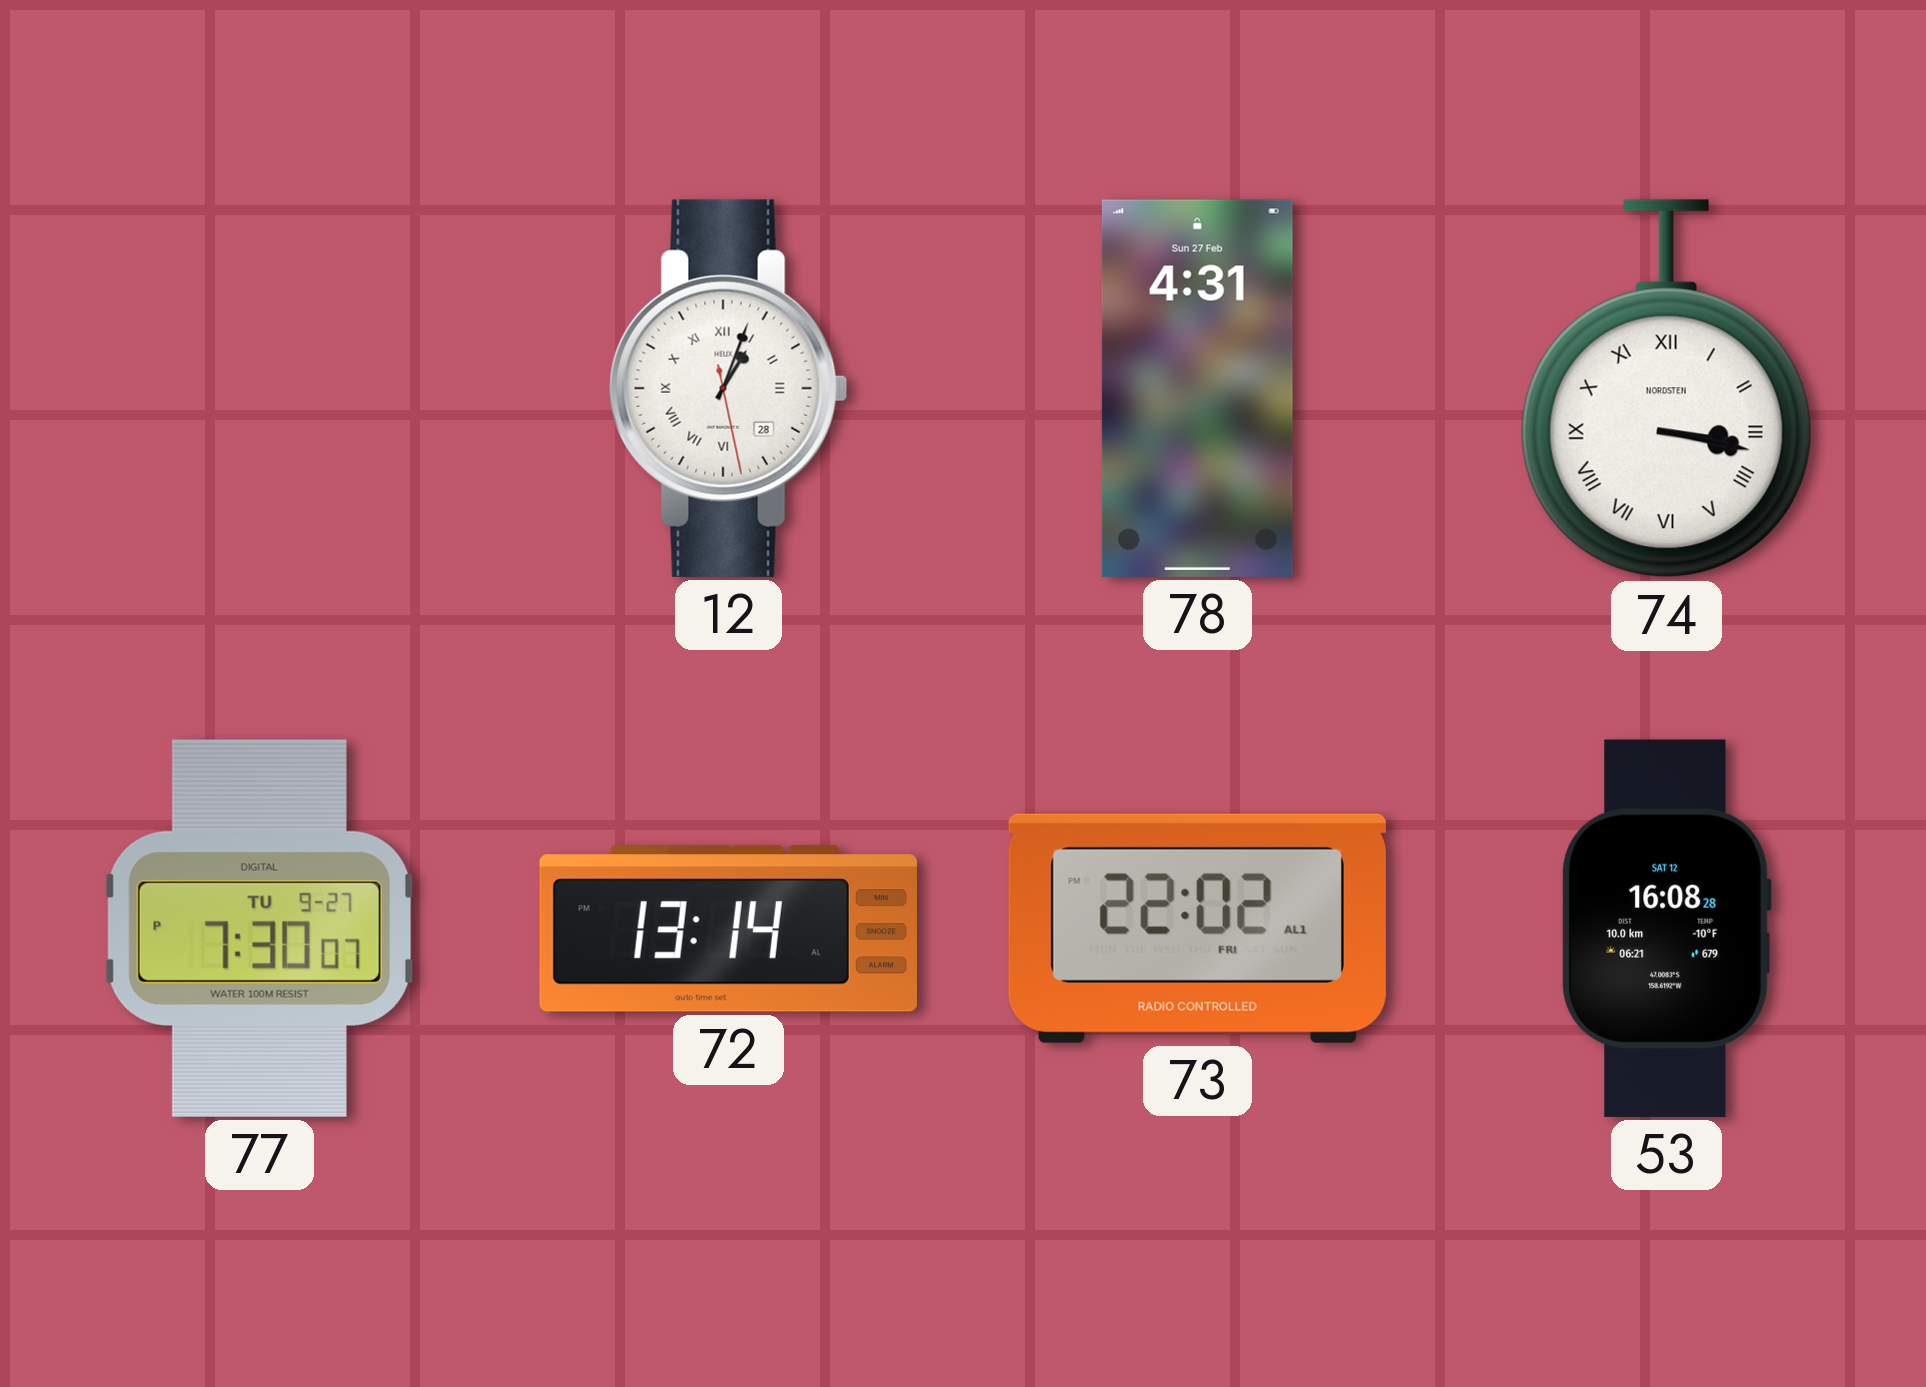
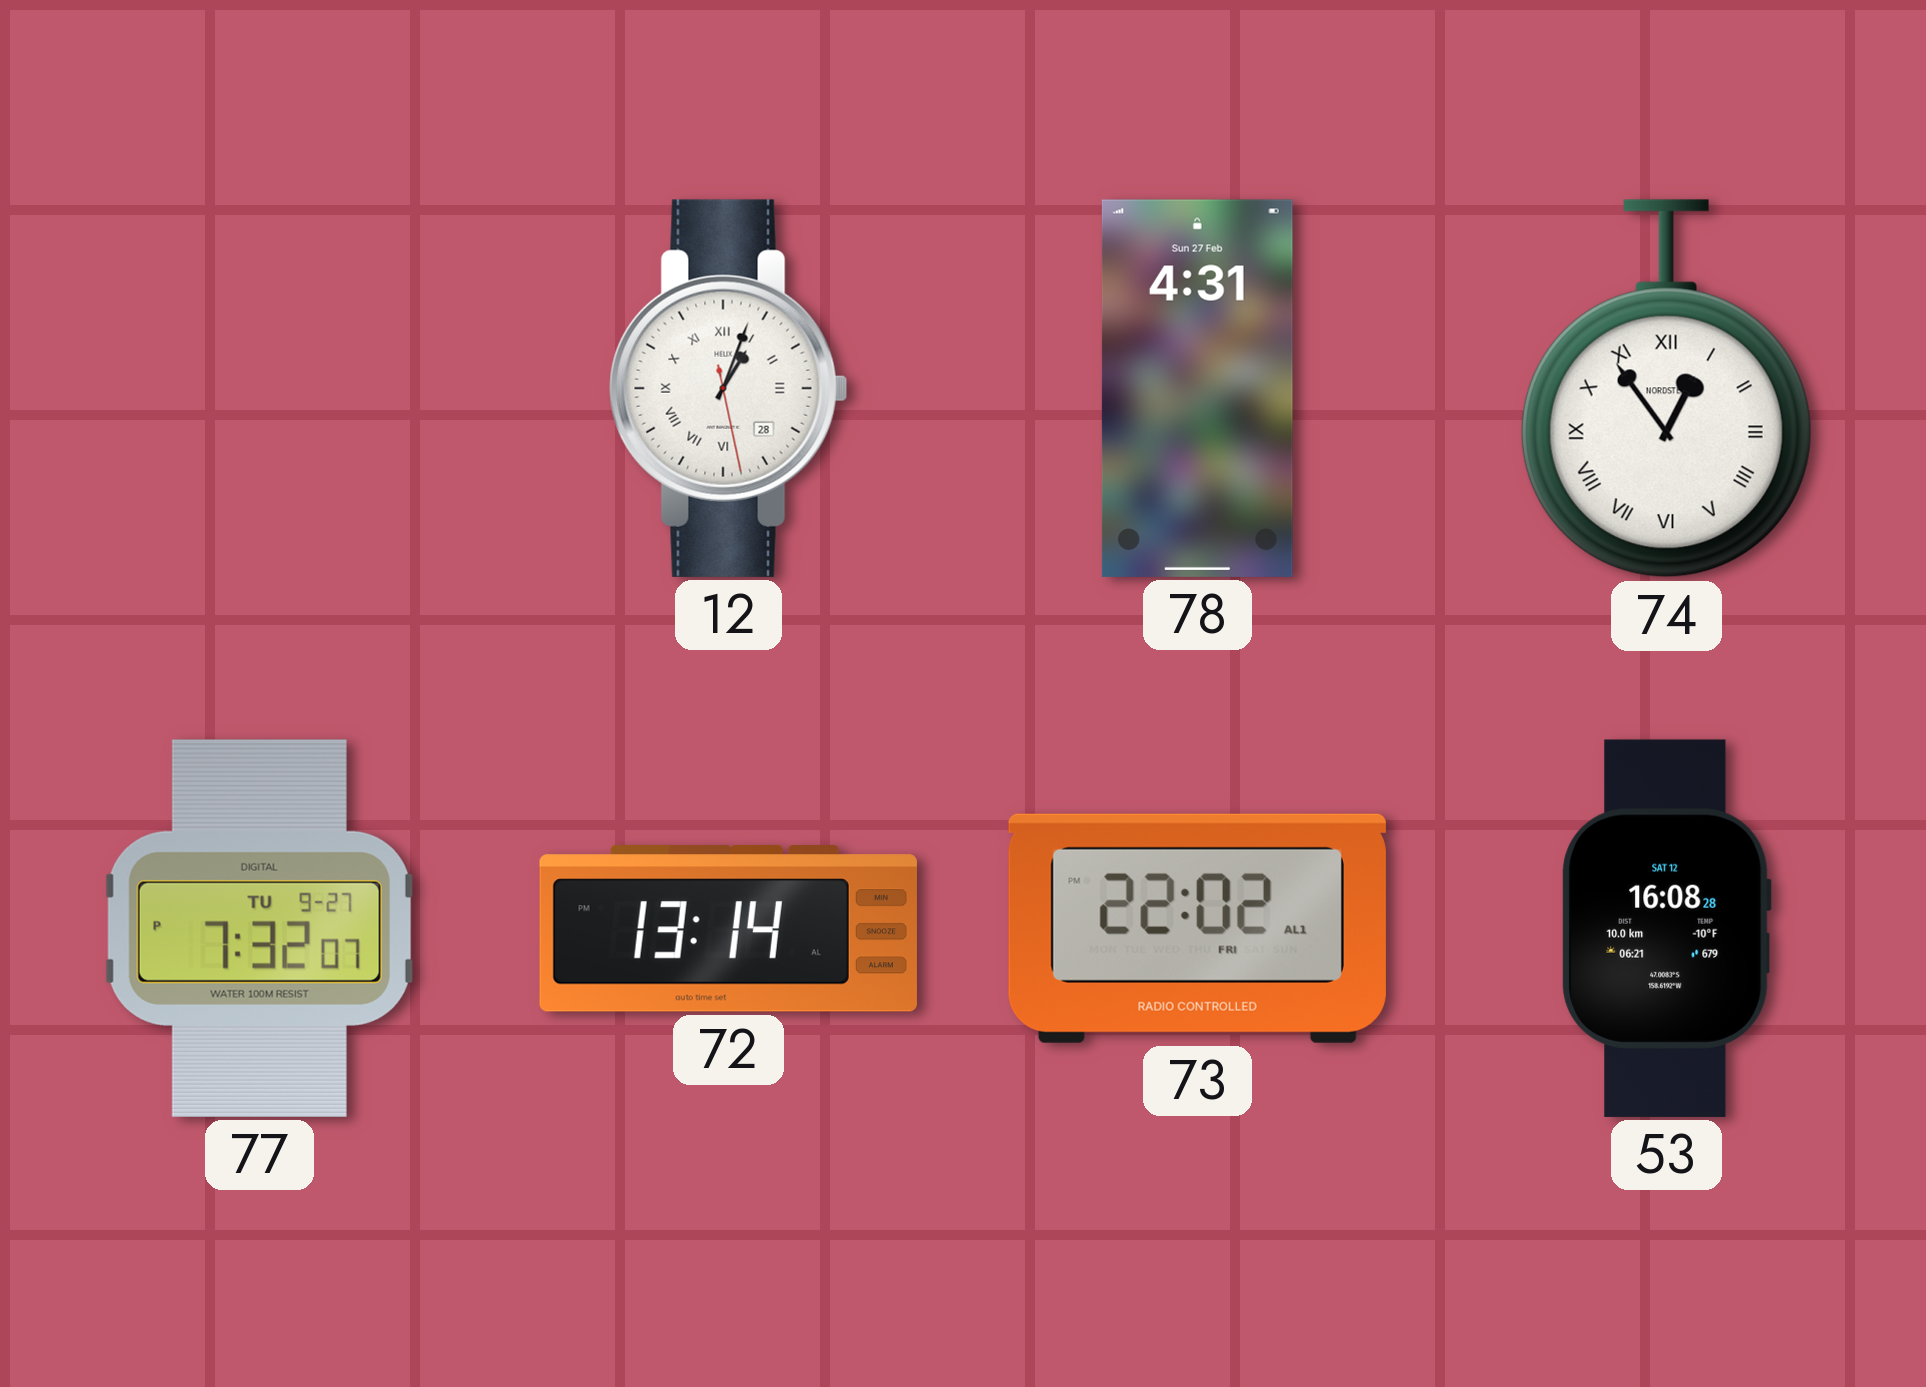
74: 3:17 -> 12:54 (1666, 389)
77: 7:30 -> 7:32 (259, 928)
